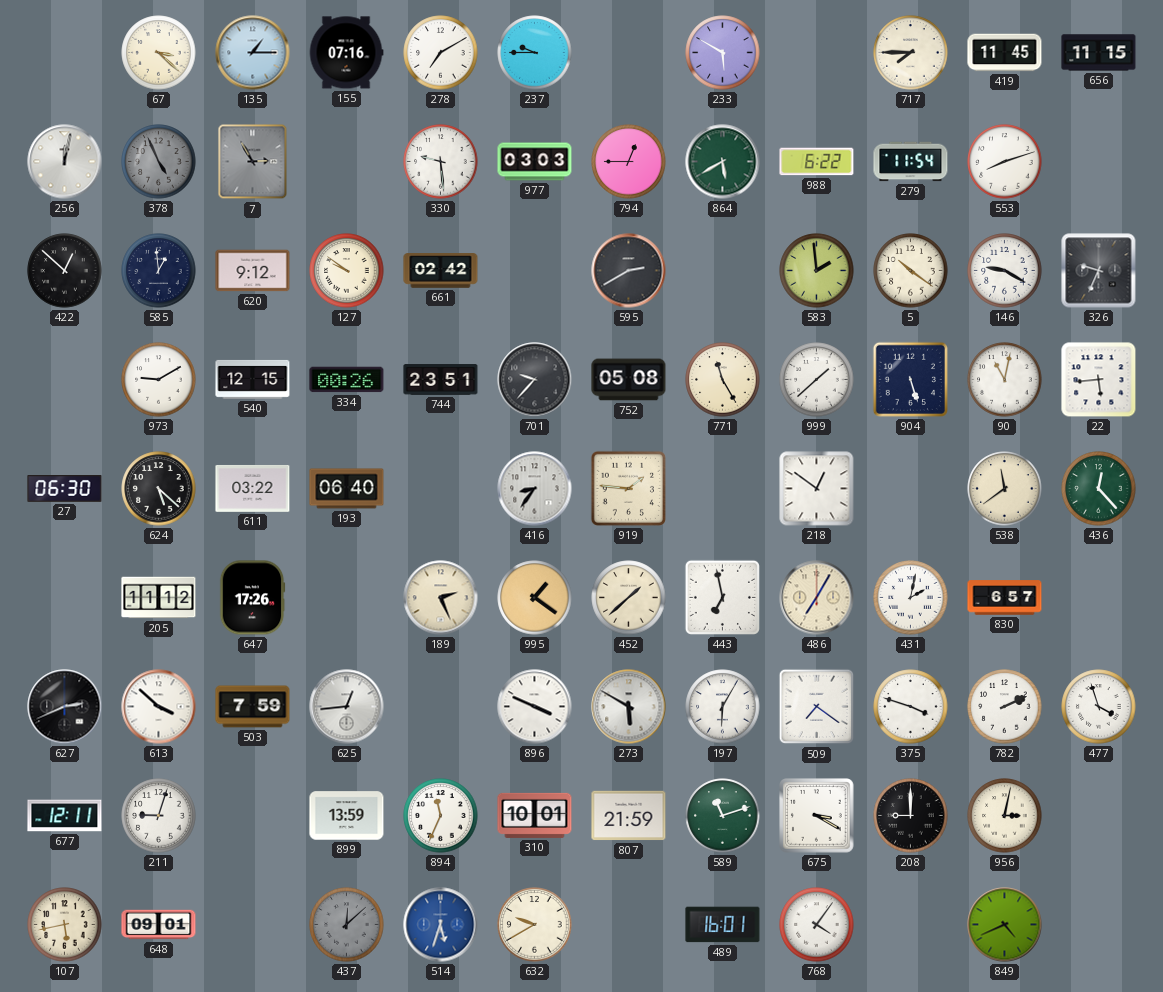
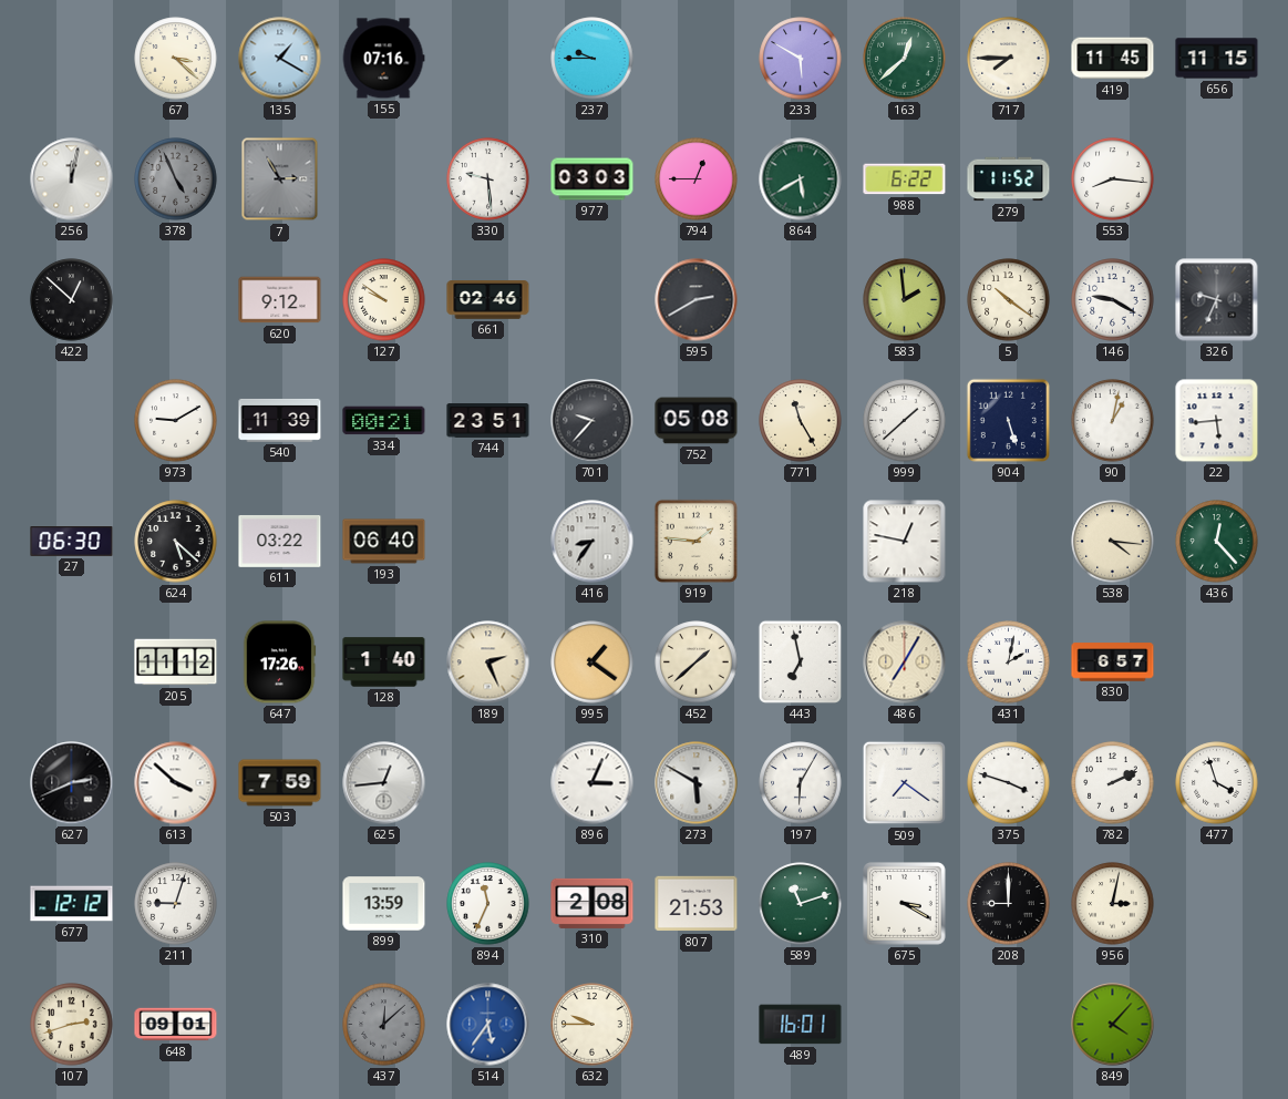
135: 1:15 -> 1:20 (280, 59)
278: 7:10 -> none (441, 53)
163: none -> 12:38 (905, 59)
279: 11:54 -> 11:52 (1009, 179)
553: 8:12 -> 8:16 (1113, 179)
585: 12:59 -> none (159, 271)
661: 02:42 -> 02:46 (488, 300)
540: 12:15 -> 11:39 (280, 420)
334: 00:26 -> 00:21 (384, 421)
90: 11:02 -> 1:02 (1113, 421)
218: 12:51 -> 12:47 (905, 542)
538: 11:39 -> 4:16 (1113, 542)
128: none -> 1:40 (384, 663)
896: 3:49 -> 3:04 (593, 783)
677: 12:11 -> 12:12 (72, 904)
310: 10:01 -> 2:08 (593, 903)
807: 21:59 -> 21:53 (697, 904)
107: 5:43 -> 2:42 (72, 1025)
514: 5:33 -> 5:36 (488, 1025)
632: 9:40 -> 9:45 (593, 1025)
768: 4:06 -> none (817, 925)
849: 4:41 -> 4:07 (1113, 1025)
